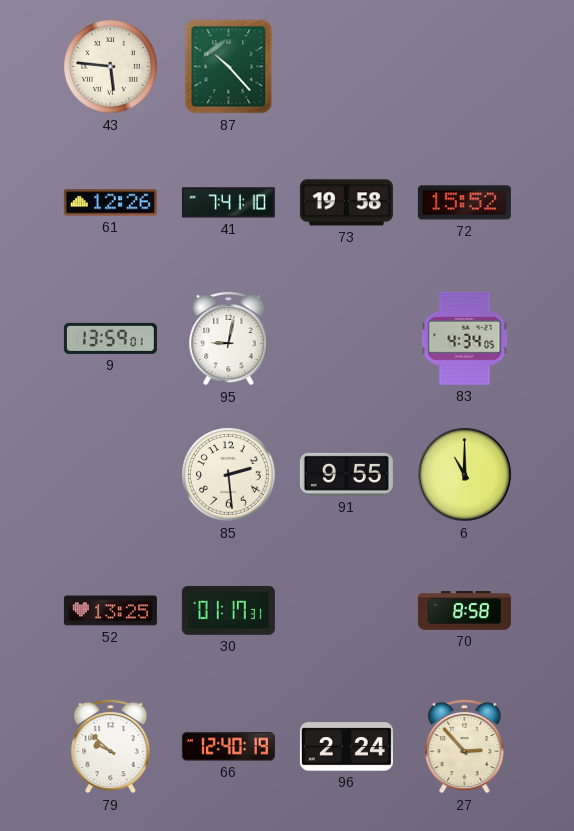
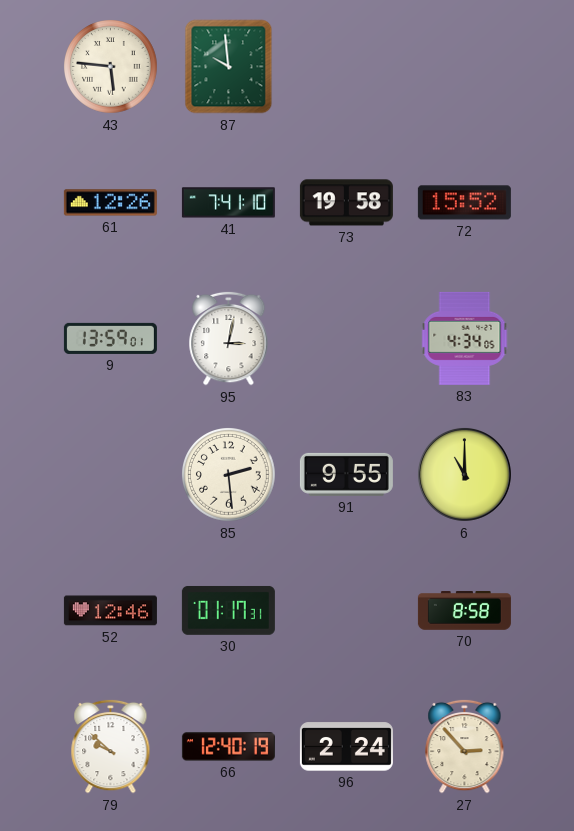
87: 10:23 -> 9:59 (229, 67)
95: 9:02 -> 3:02 (229, 338)
52: 13:25 -> 12:46 (110, 611)
